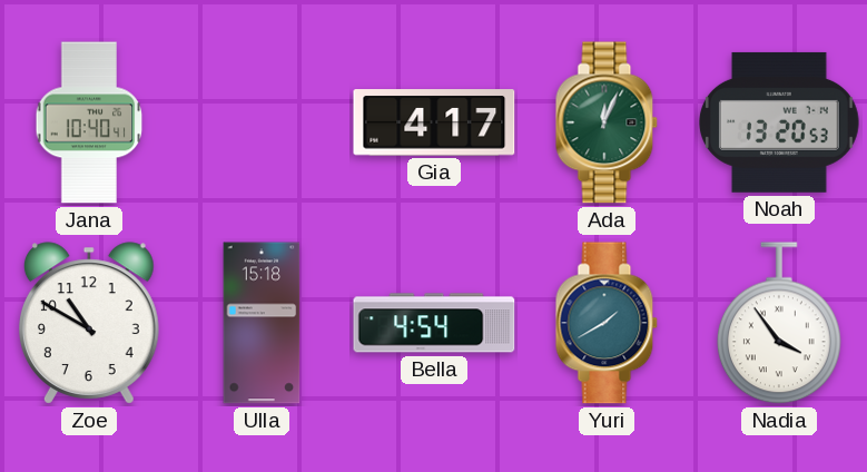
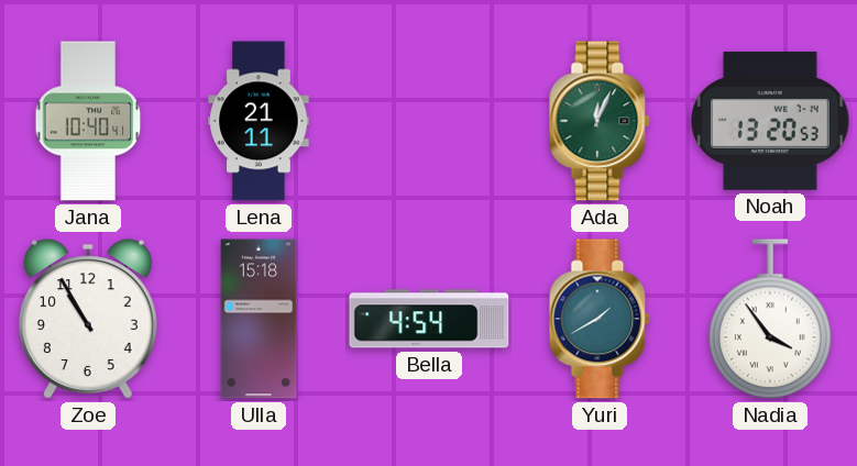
Lena: none -> 21:11 (259, 121)
Gia: 4:17 -> none (434, 122)
Zoe: 10:50 -> 10:55 (88, 319)
